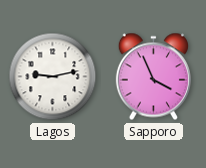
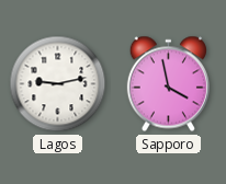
Sapporo: 3:56 -> 3:58 (168, 84)
